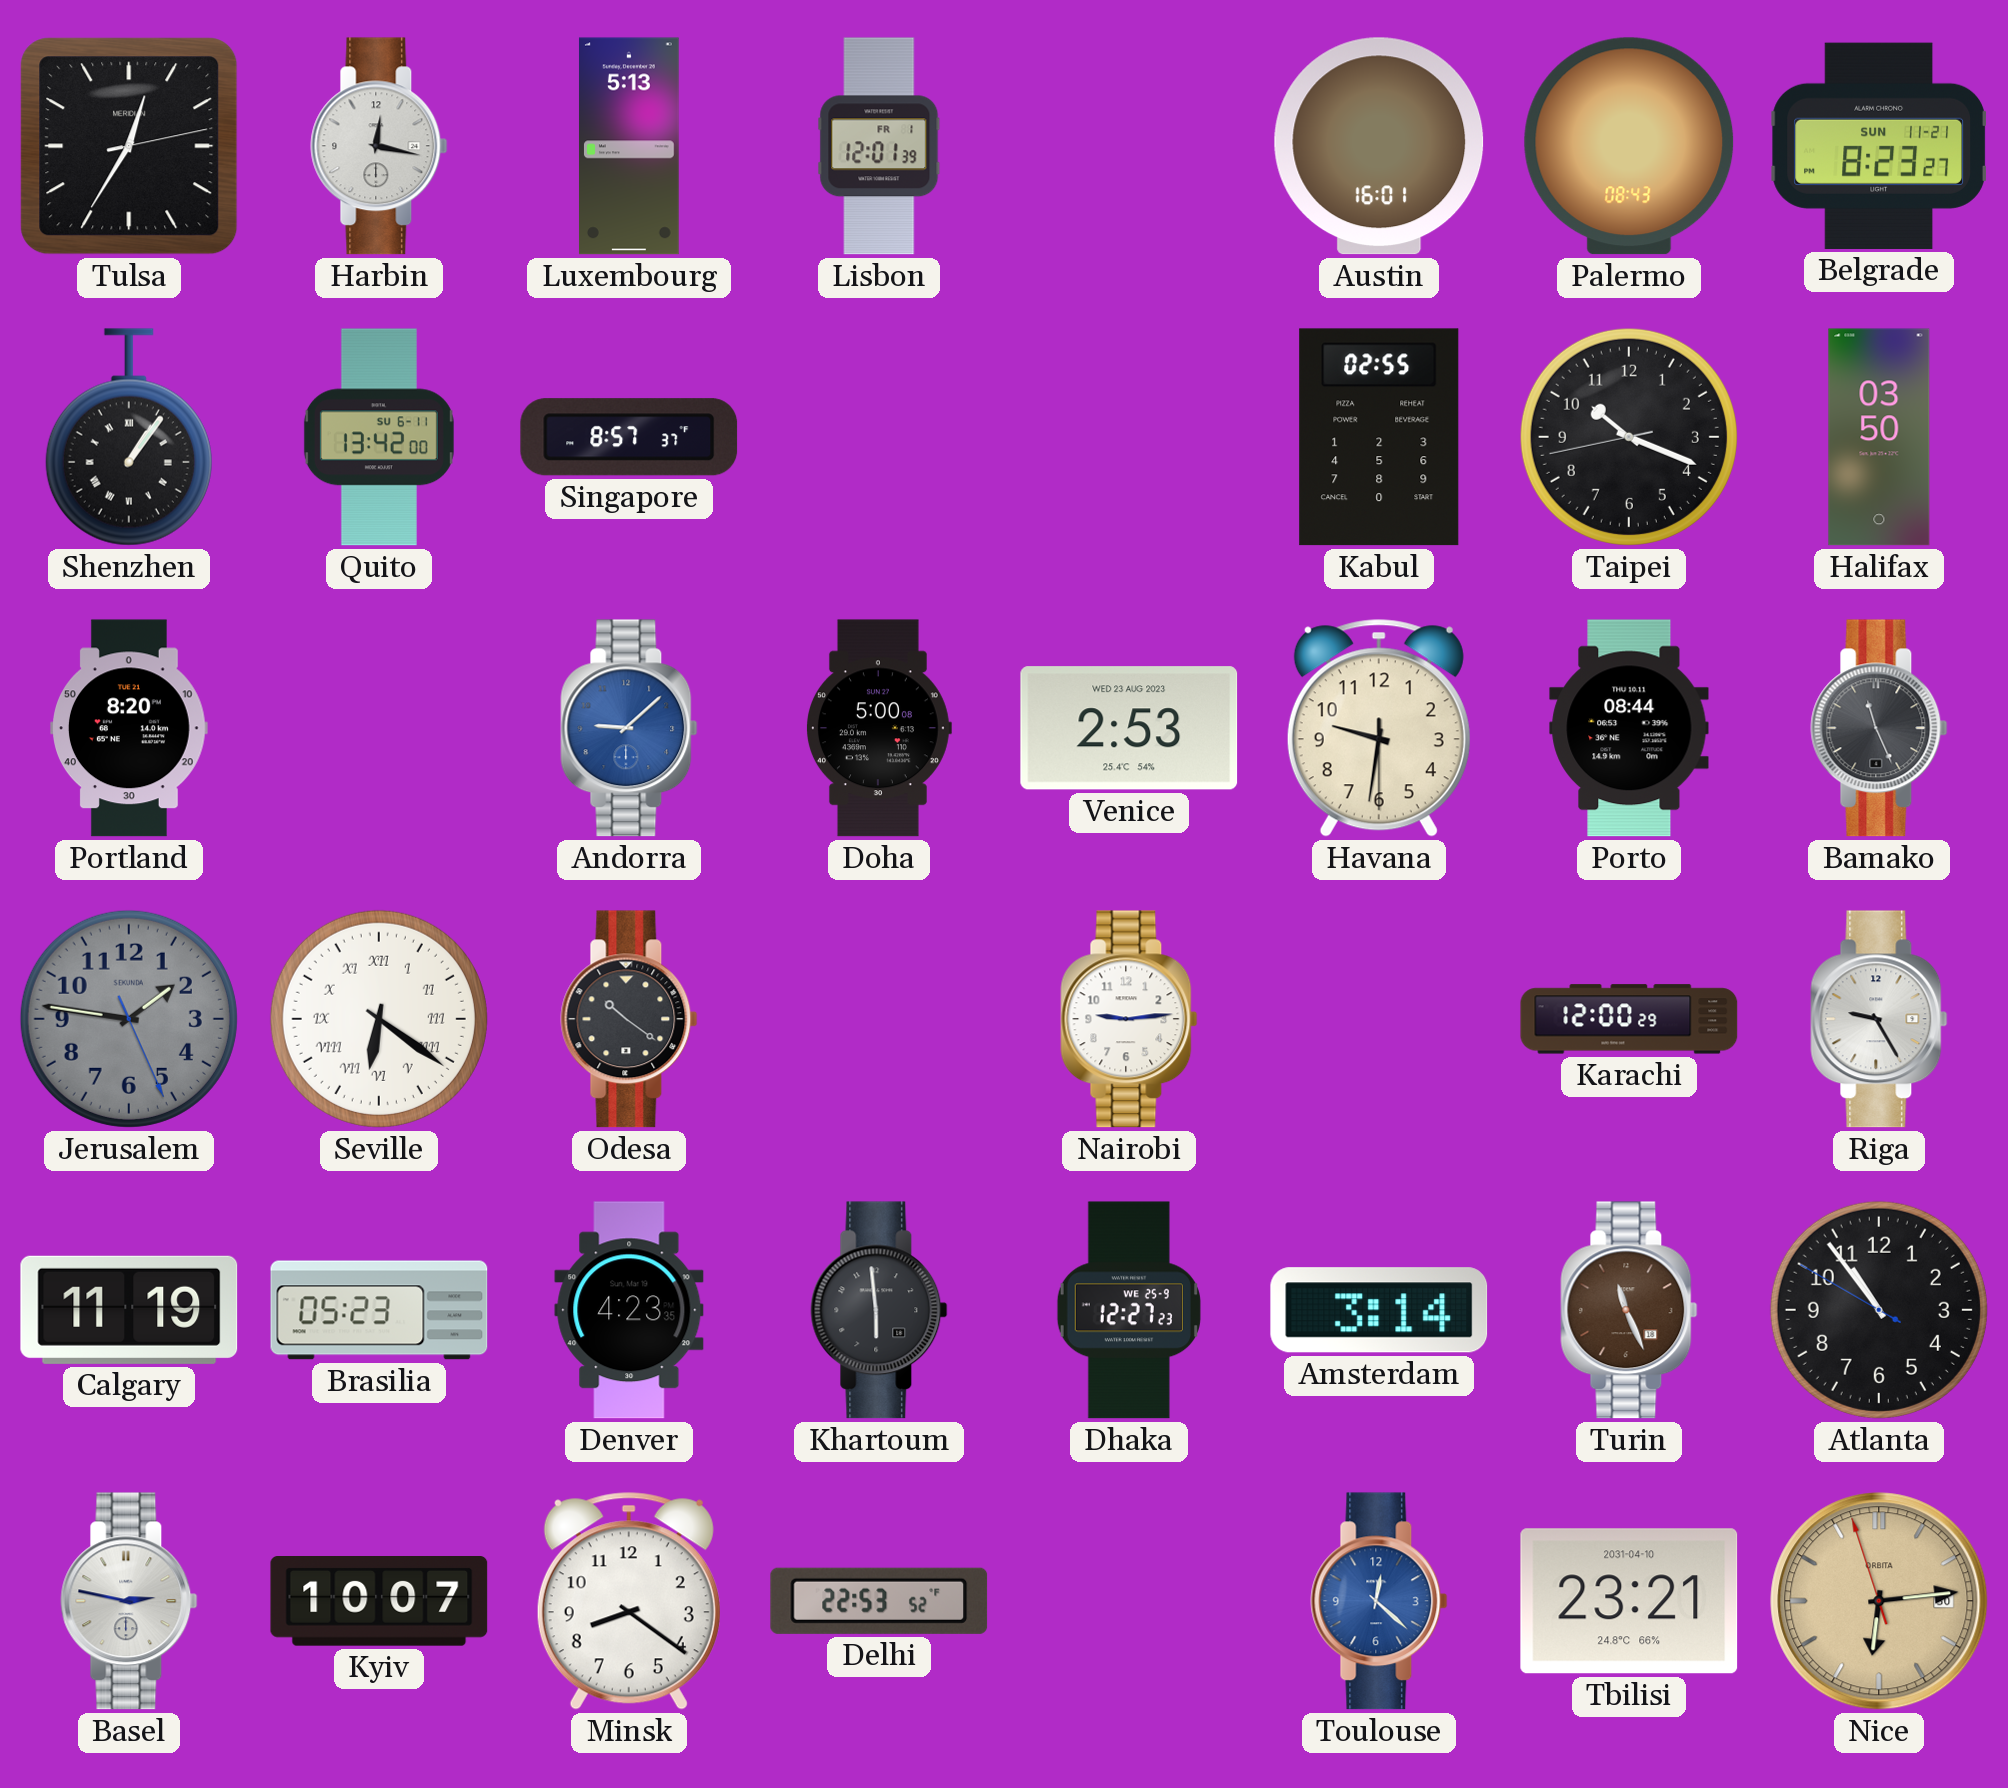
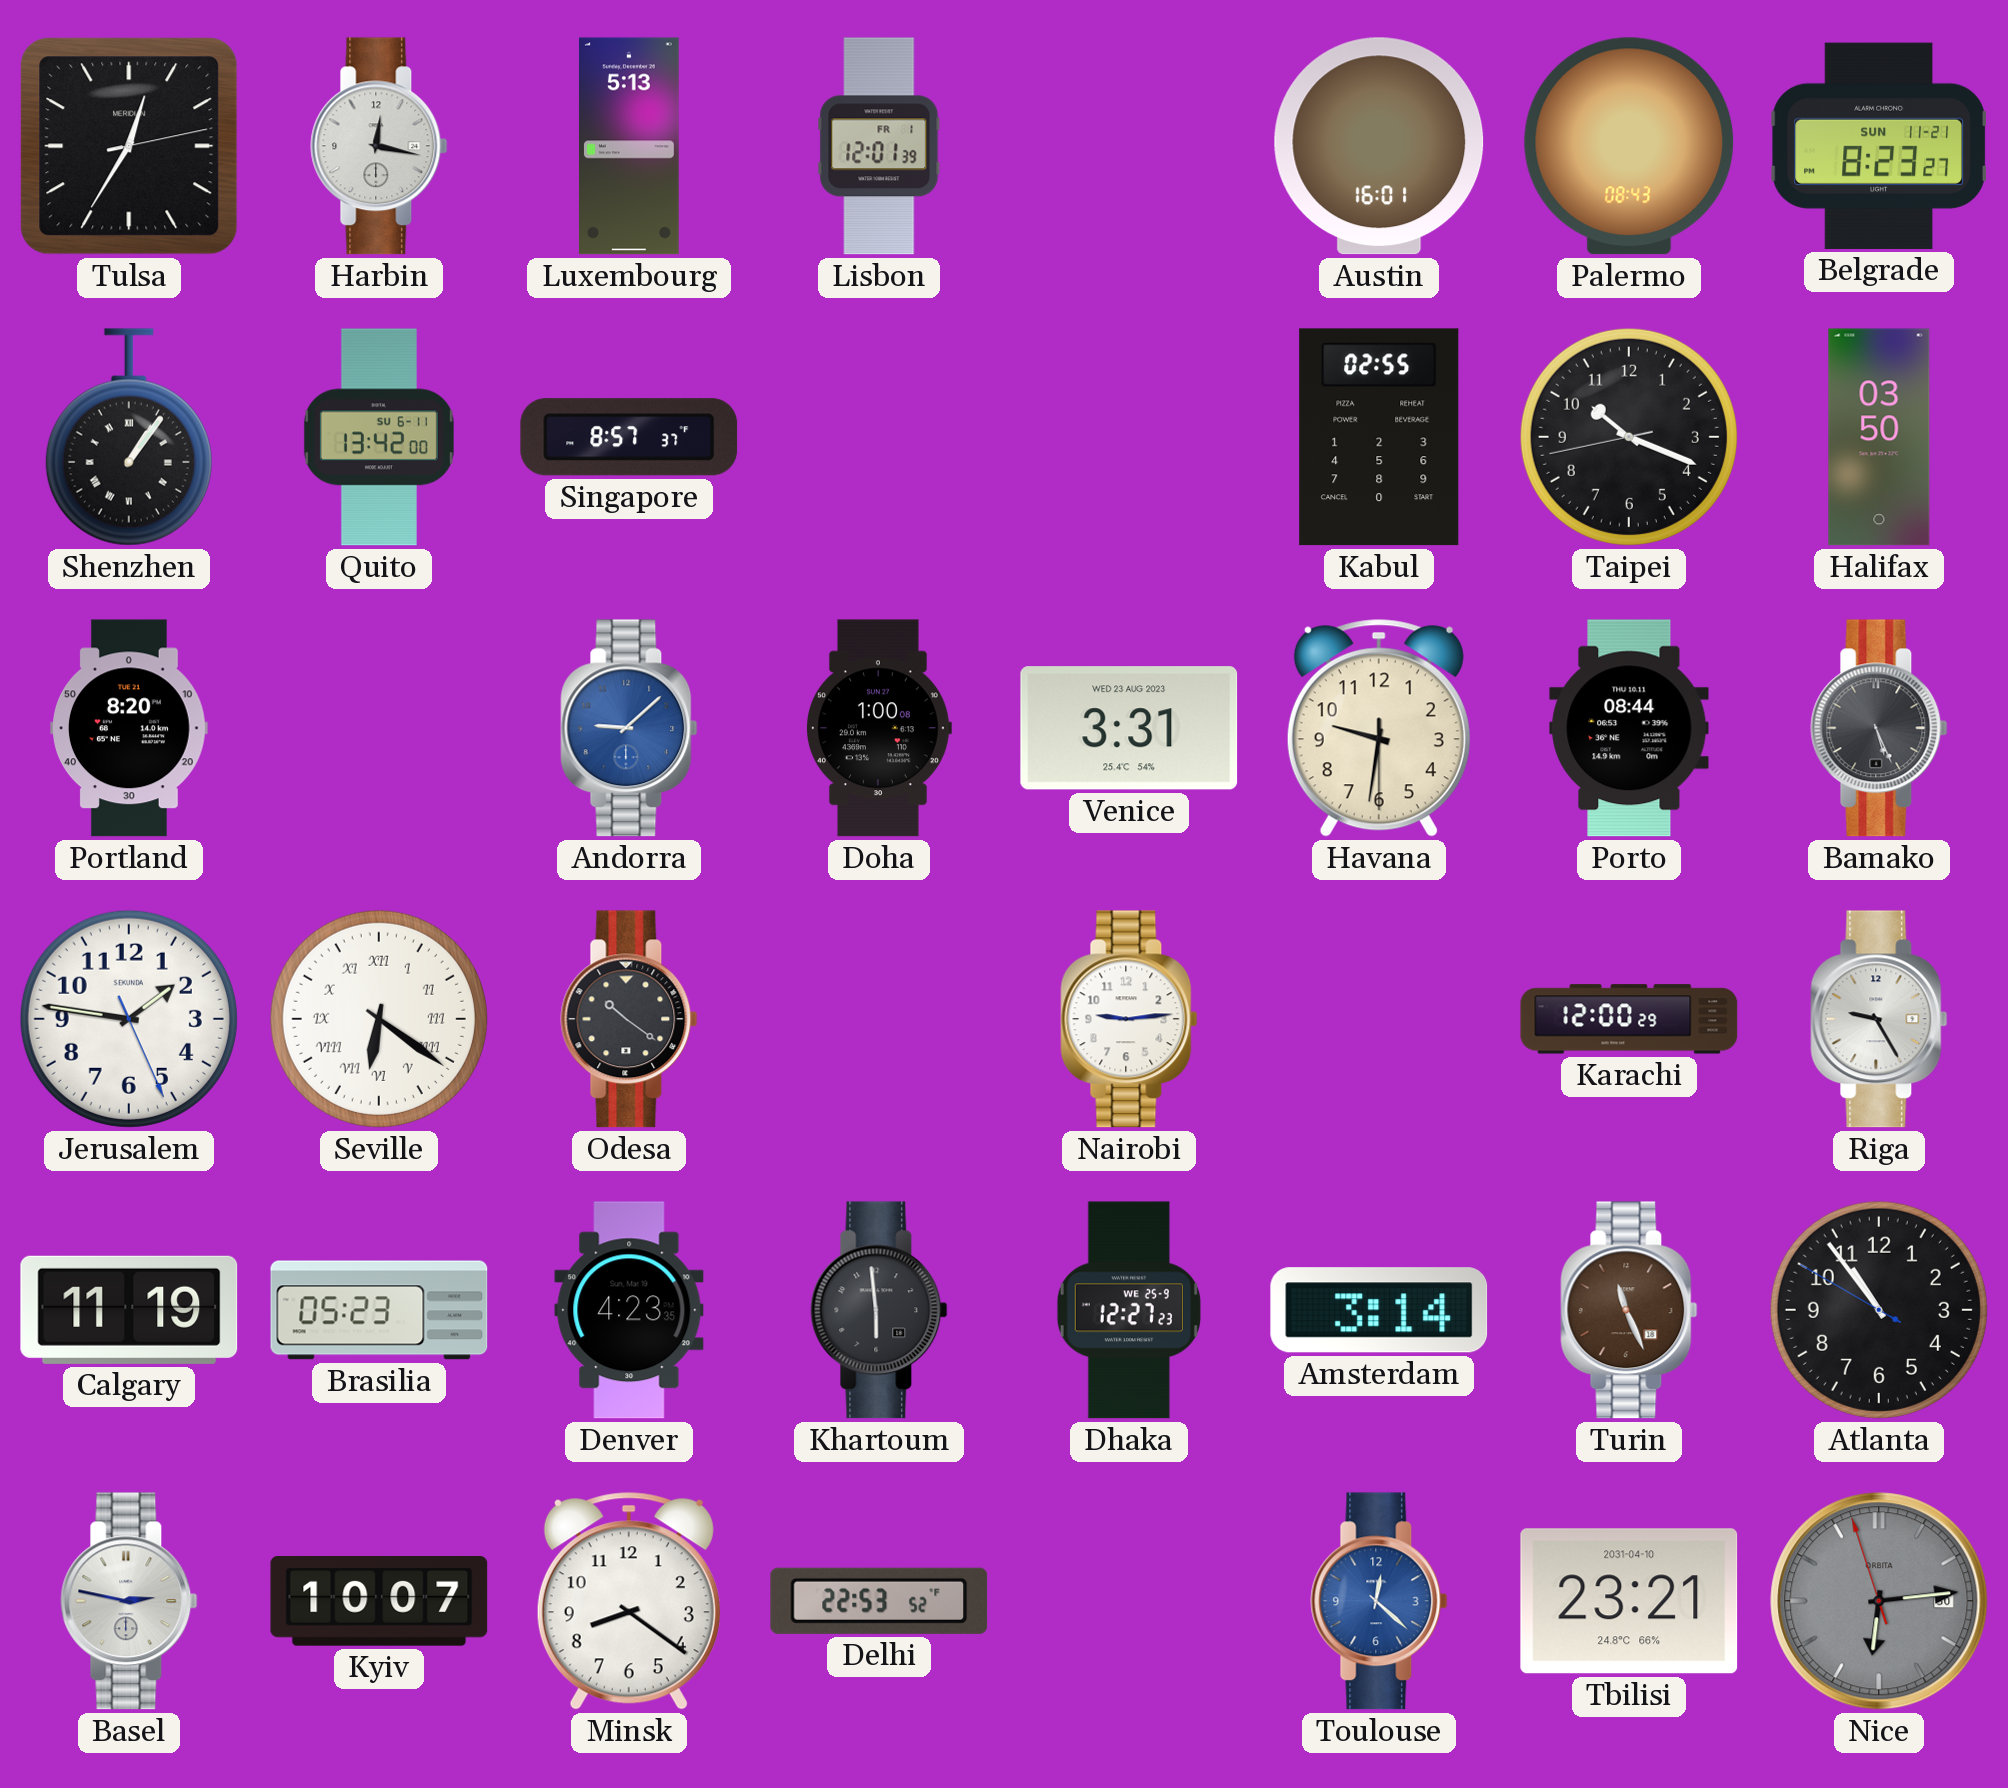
Doha: 5:00 -> 1:00 (878, 728)
Venice: 2:53 -> 3:31 (1129, 728)
Bamako: 11:26 -> 5:26 (1879, 728)
Jerusalem dial: grey -> white (129, 1019)
Nice dial: champagne -> grey (1879, 1601)
